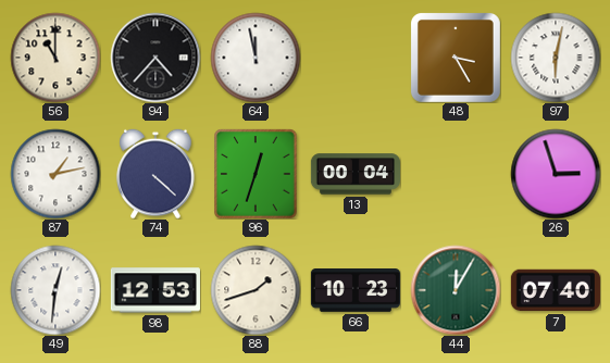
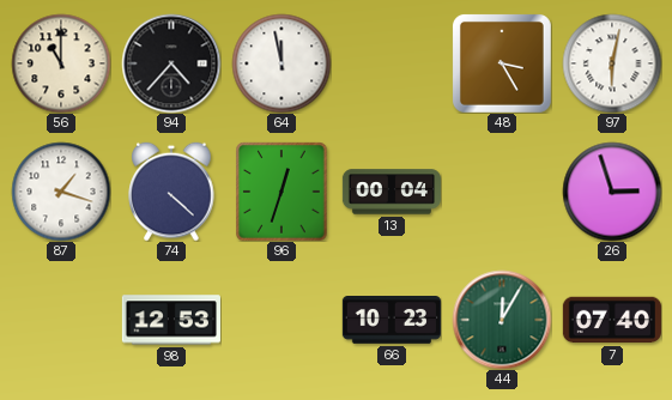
87: 1:13 -> 1:18 (61, 192)
49: 12:31 -> none (55, 290)
88: 1:42 -> none (256, 290)
